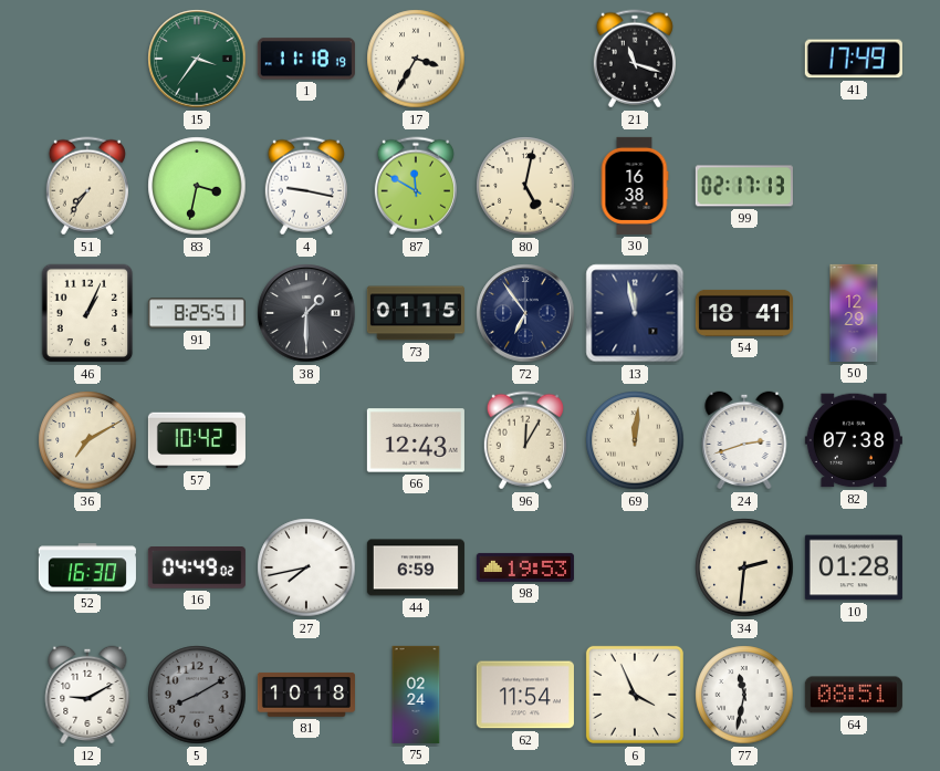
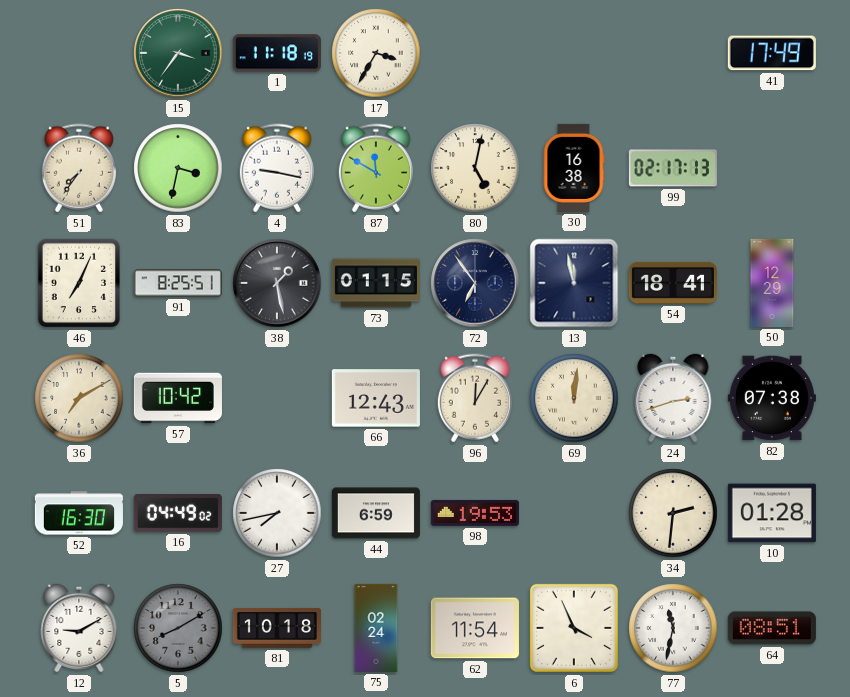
21: 11:18 -> none (635, 59)
46: 1:04 -> 7:04 (79, 283)
38: 1:30 -> 1:28 (277, 283)
